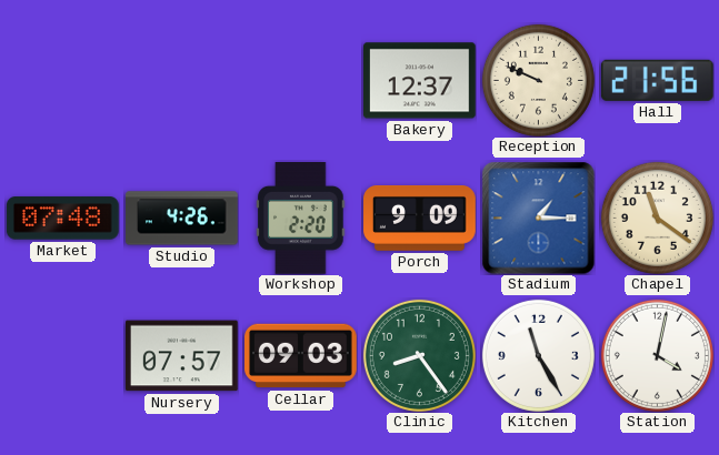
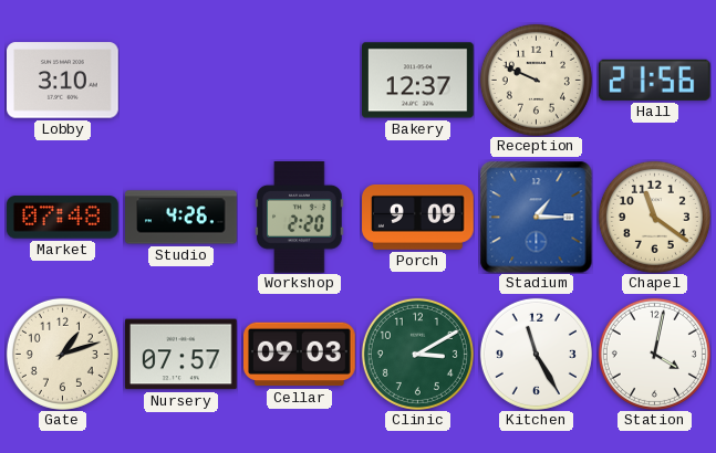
Lobby: none -> 3:10 (63, 81)
Gate: none -> 1:12 (62, 354)
Clinic: 8:24 -> 3:10 (417, 354)
